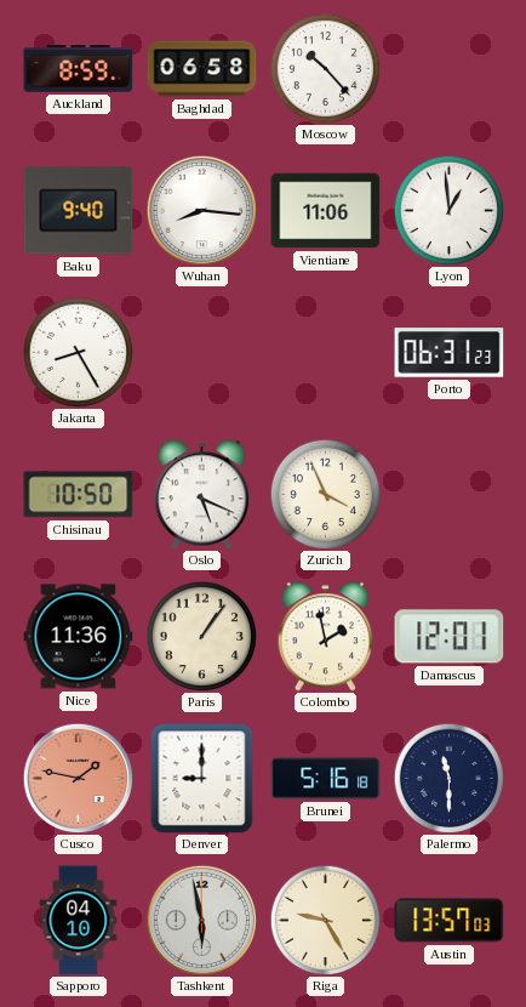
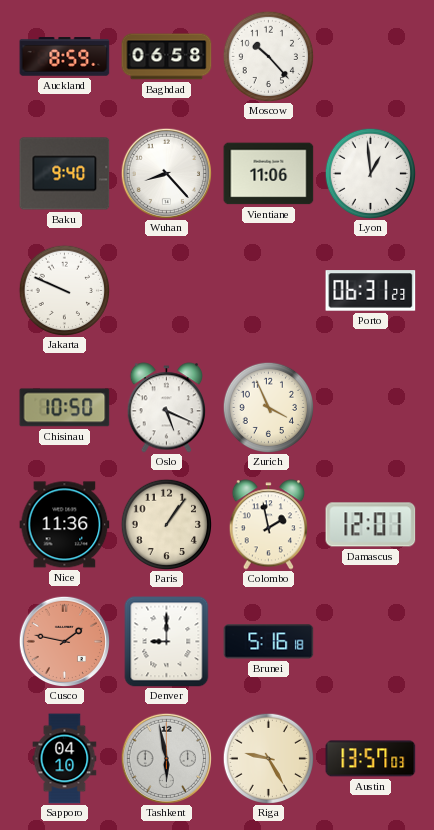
Wuhan: 8:16 -> 8:23 (166, 173)
Jakarta: 8:25 -> 9:49 (64, 290)
Palermo: 11:30 -> none (448, 778)
